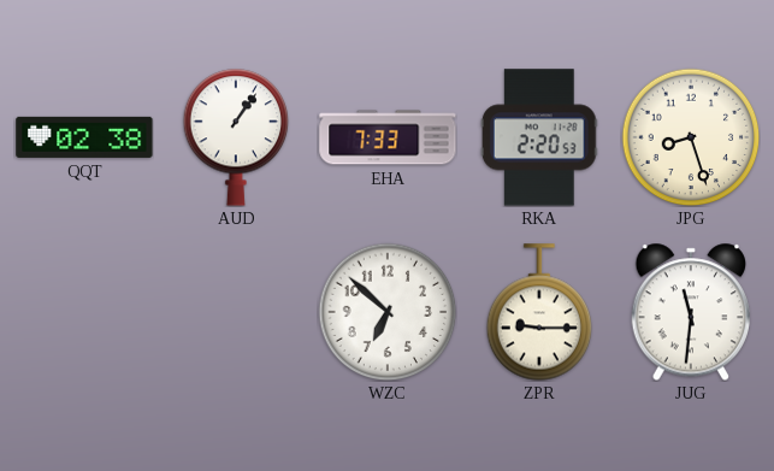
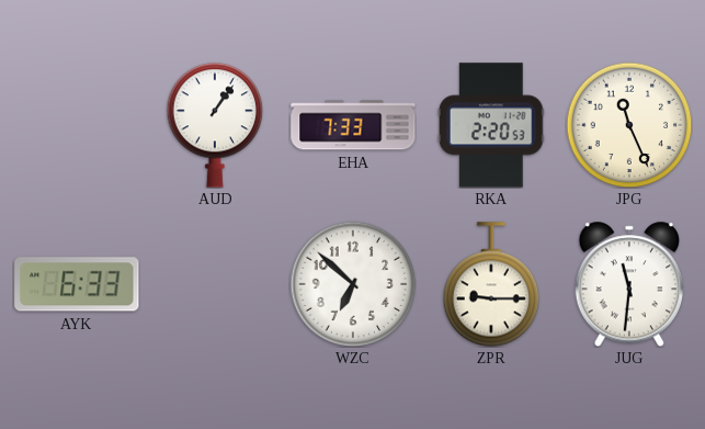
QQT: 02:38 -> none (84, 137)
JPG: 8:27 -> 11:26 (629, 125)
AYK: none -> 6:33 (77, 284)
